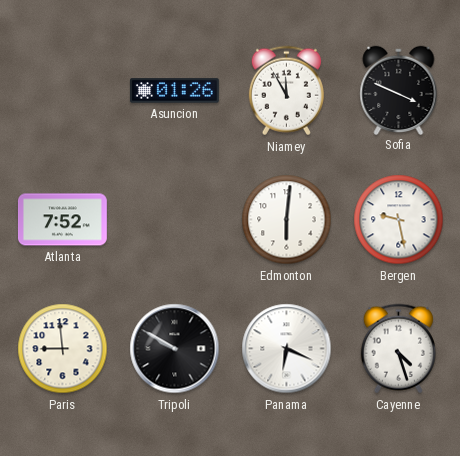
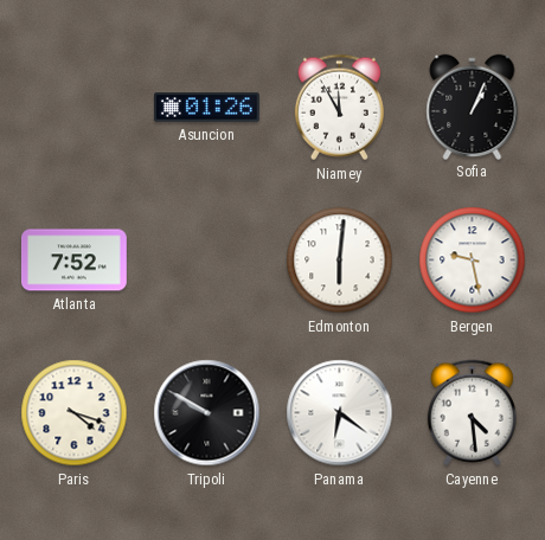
Sofia: 3:49 -> 1:04 (473, 107)
Paris: 8:59 -> 4:18 (75, 413)
Panama: 6:19 -> 6:21 (340, 413)
Cayenne: 4:27 -> 4:29 (472, 413)
